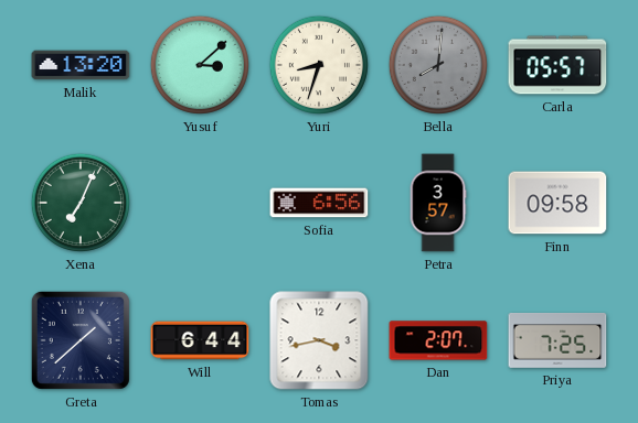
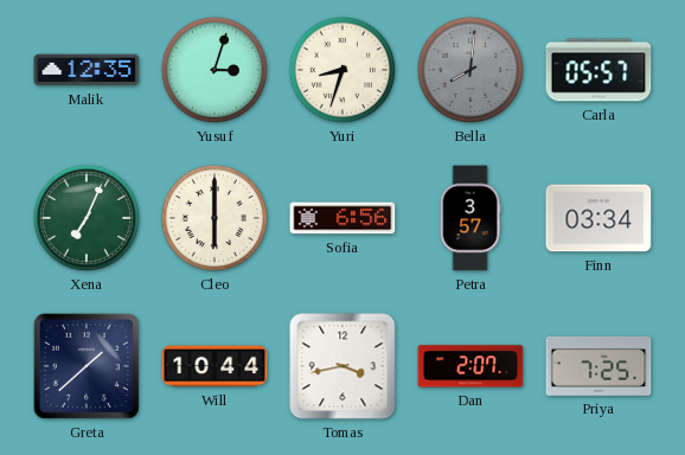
Malik: 13:20 -> 12:35 (87, 70)
Yusuf: 3:08 -> 3:03 (215, 70)
Cleo: none -> 6:00 (215, 218)
Finn: 09:58 -> 03:34 (598, 218)
Will: 6:44 -> 10:44 (215, 366)
